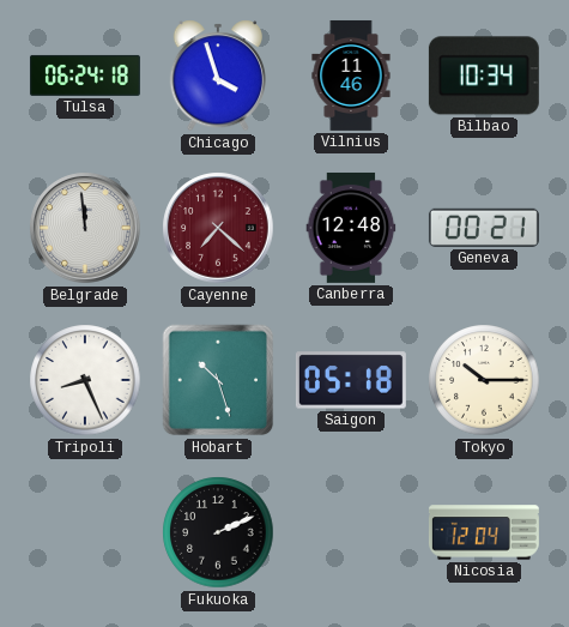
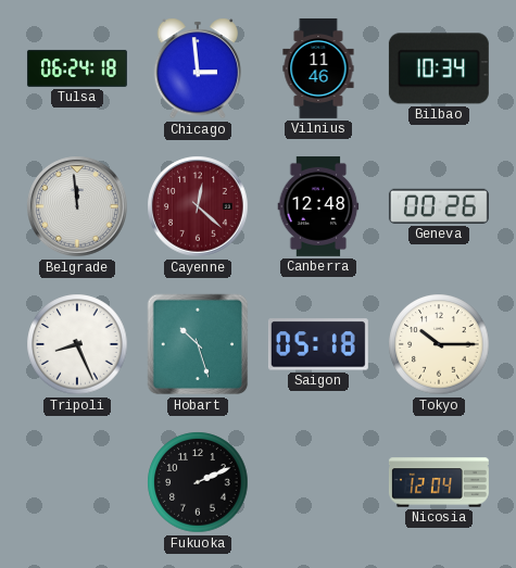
Chicago: 3:57 -> 2:59 (197, 68)
Cayenne: 7:22 -> 12:22 (198, 206)
Geneva: 00:21 -> 00:26 (439, 206)
